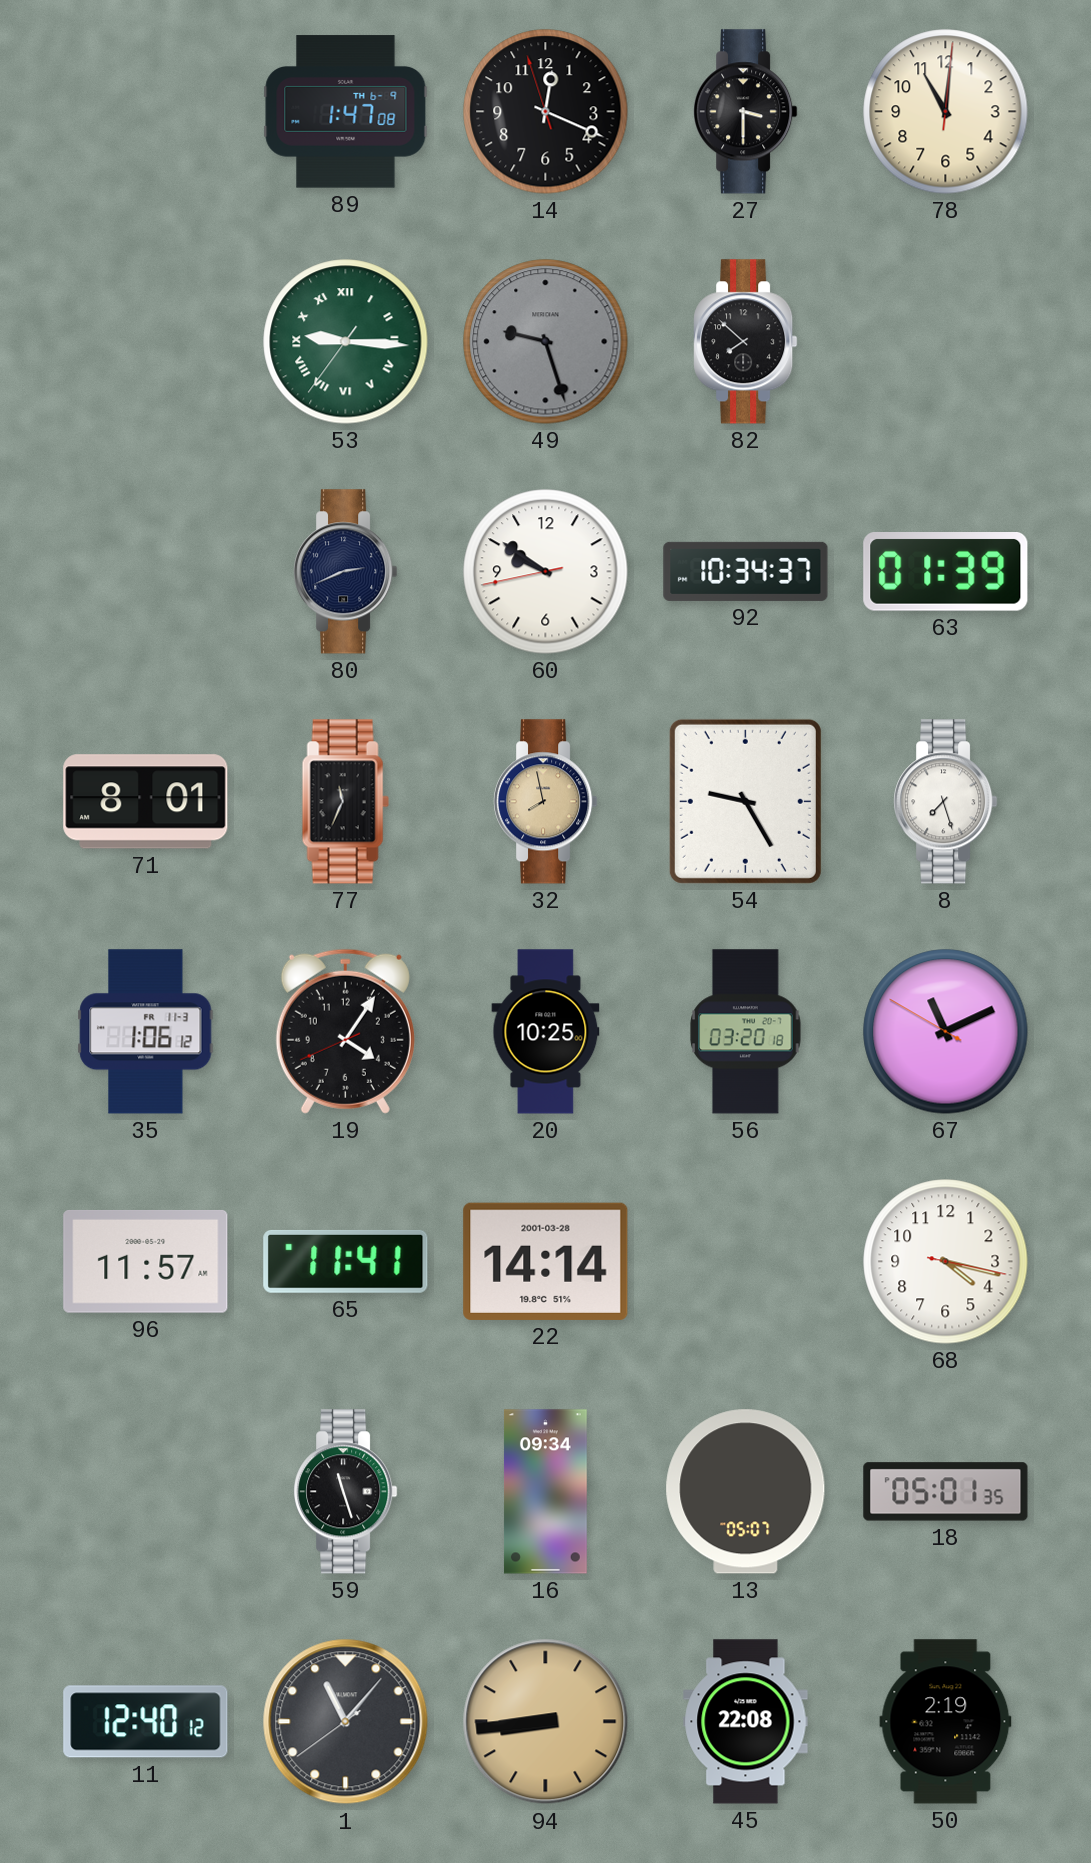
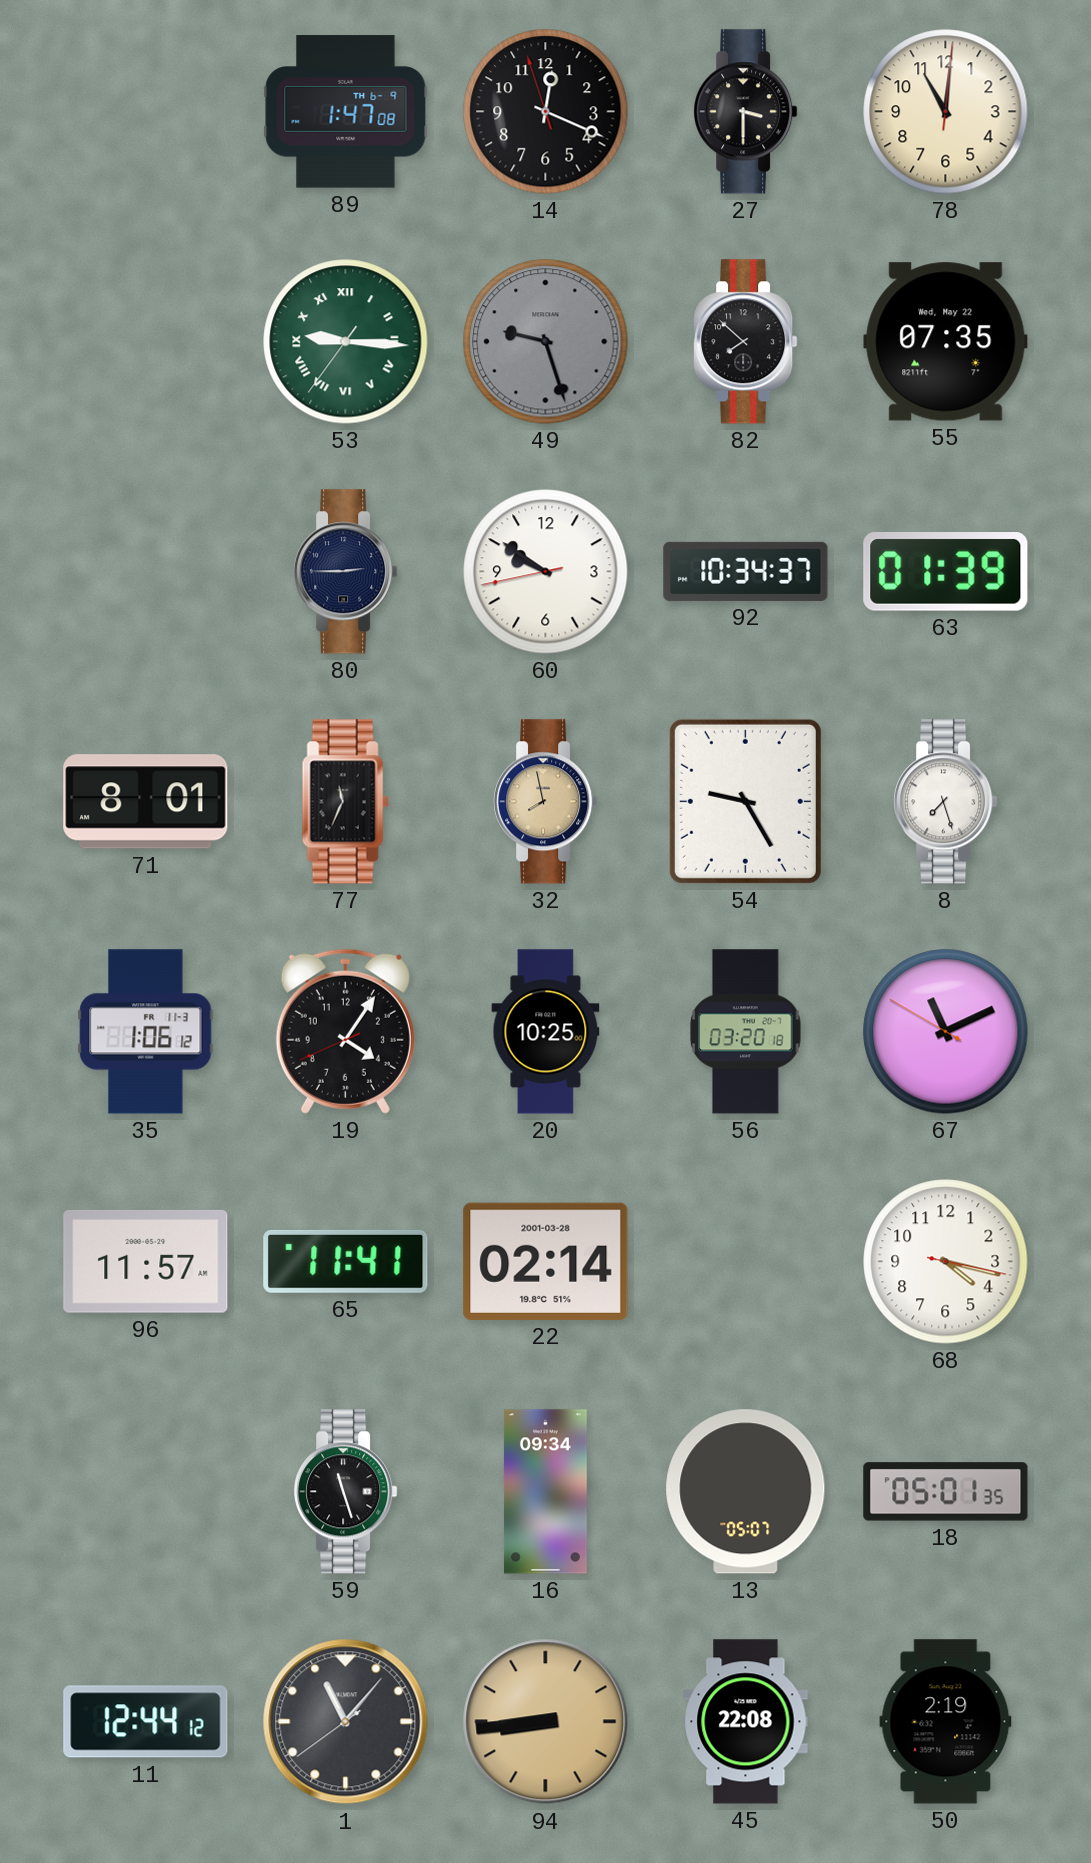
55: none -> 07:35 (946, 342)
80: 2:41 -> 2:45 (346, 572)
22: 14:14 -> 02:14 (546, 1261)
11: 12:40 -> 12:44 (146, 1722)
